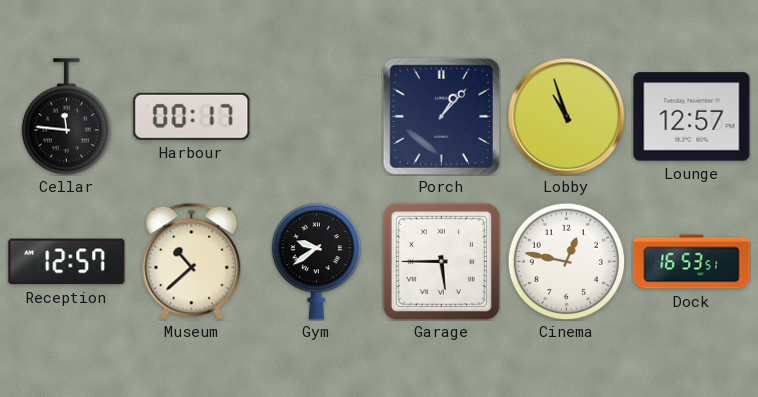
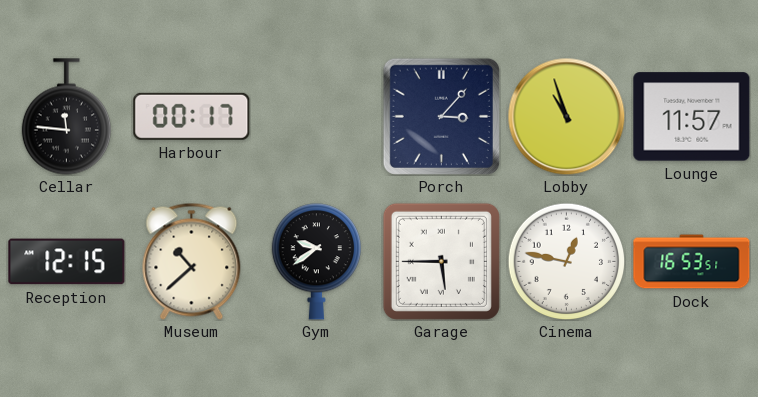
Porch: 1:07 -> 3:07 (441, 116)
Lounge: 12:57 -> 11:57 (692, 117)
Reception: 12:57 -> 12:15 (67, 262)
